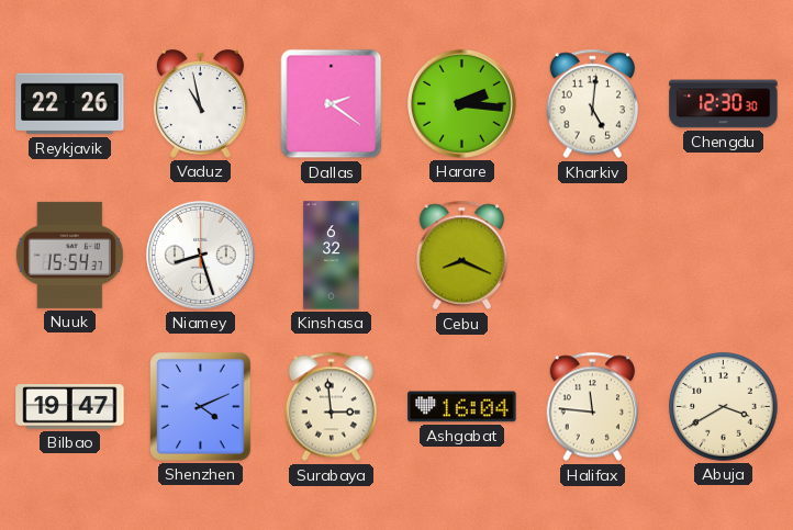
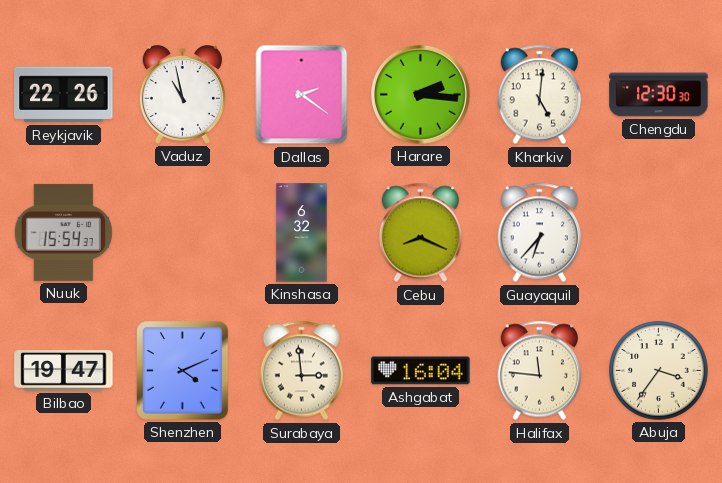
Niamey: 8:27 -> none (200, 255)
Guayaquil: none -> 6:37 (540, 233)
Abuja: 3:40 -> 3:36 (659, 371)
